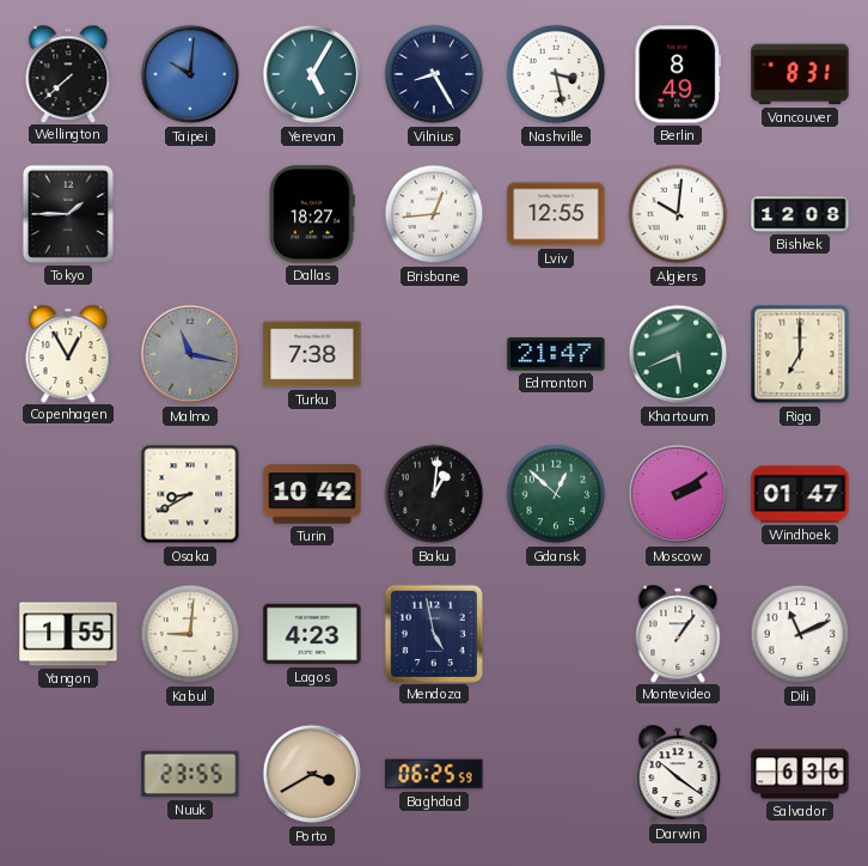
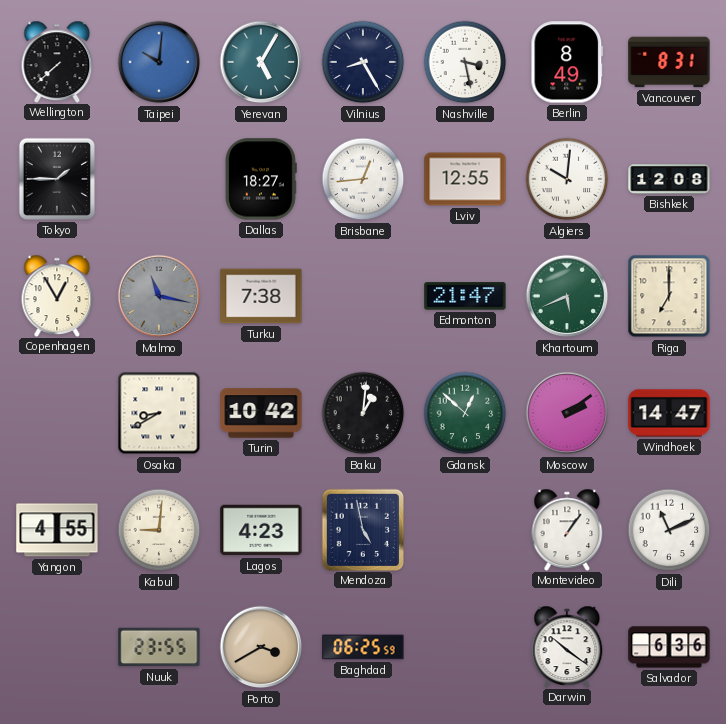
Windhoek: 01:47 -> 14:47 (669, 413)
Yangon: 1:55 -> 4:55 (57, 530)
